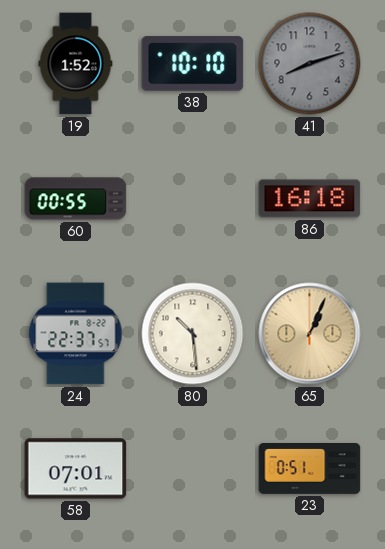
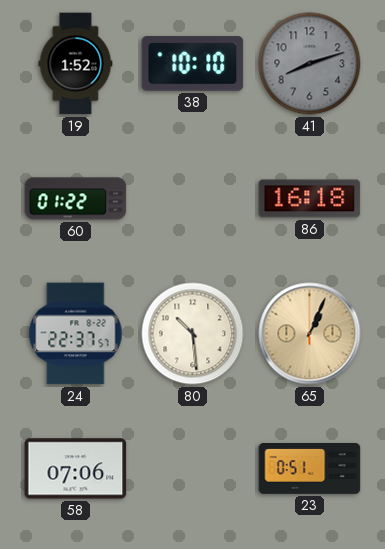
60: 00:55 -> 01:22 (76, 199)
58: 07:01 -> 07:06 (76, 469)
